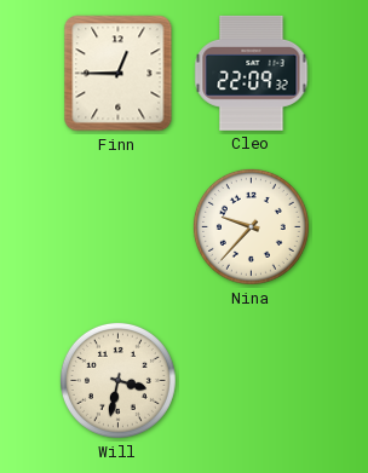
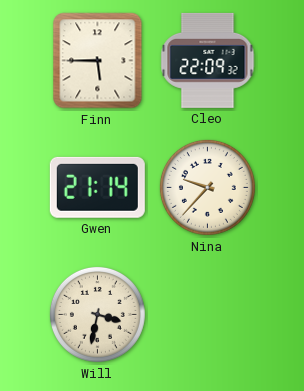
Finn: 12:45 -> 5:45 (98, 61)
Gwen: none -> 21:14 (97, 187)
